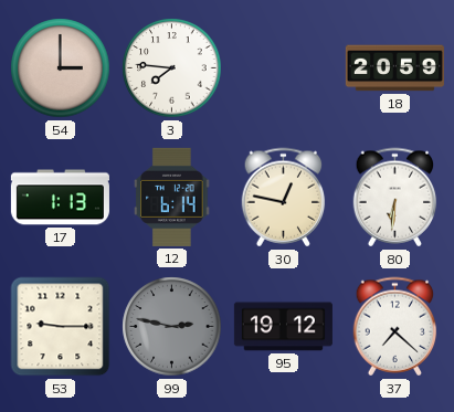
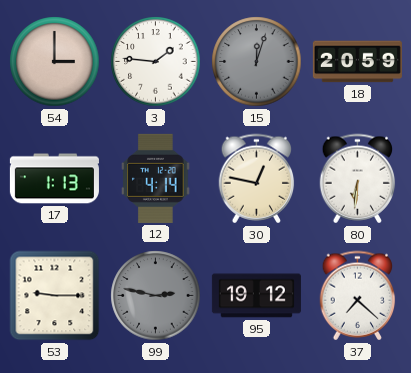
3: 7:46 -> 1:46 (156, 62)
15: none -> 12:03 (257, 62)
12: 6:14 -> 4:14 (156, 178)
